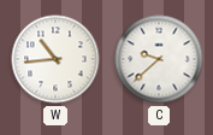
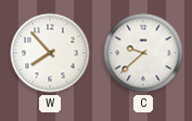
W: 10:44 -> 7:53 (50, 53)
